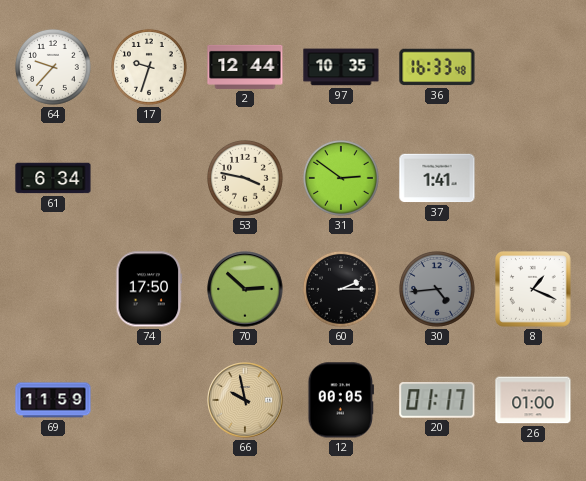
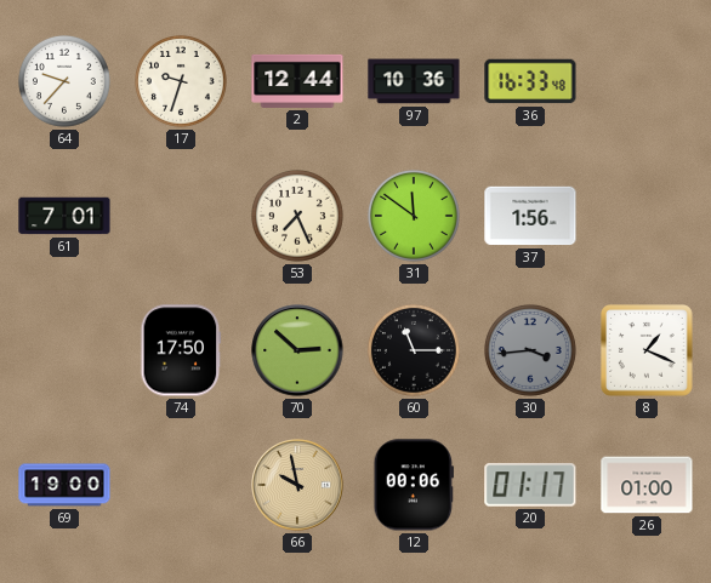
97: 10:35 -> 10:36 (414, 81)
61: 6:34 -> 7:01 (64, 216)
53: 3:47 -> 7:26 (297, 216)
31: 2:51 -> 11:51 (414, 216)
37: 1:41 -> 1:56 (530, 216)
60: 2:15 -> 11:15 (414, 350)
30: 4:44 -> 3:44 (530, 350)
69: 11:59 -> 19:00 (64, 485)
12: 00:05 -> 00:06 (414, 485)
